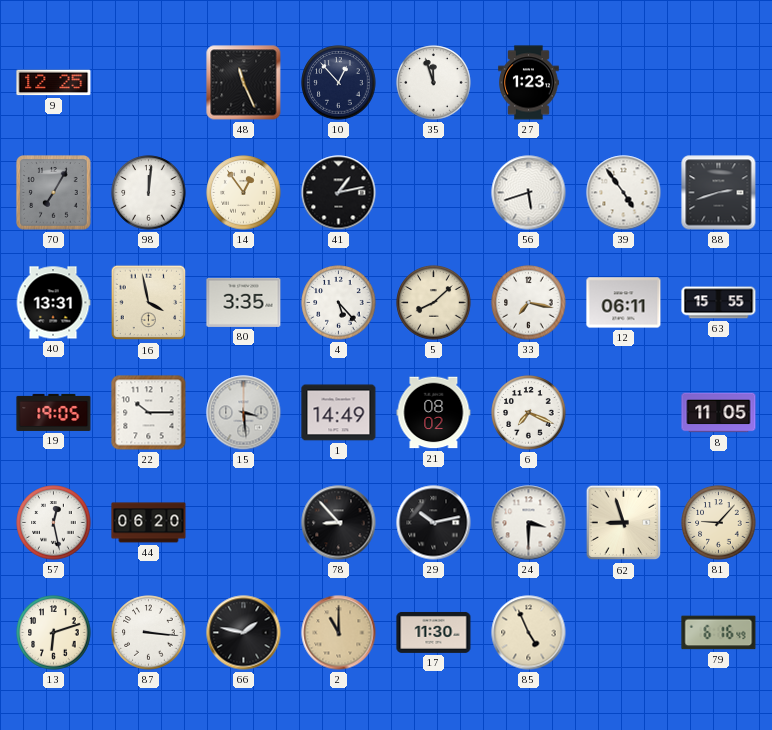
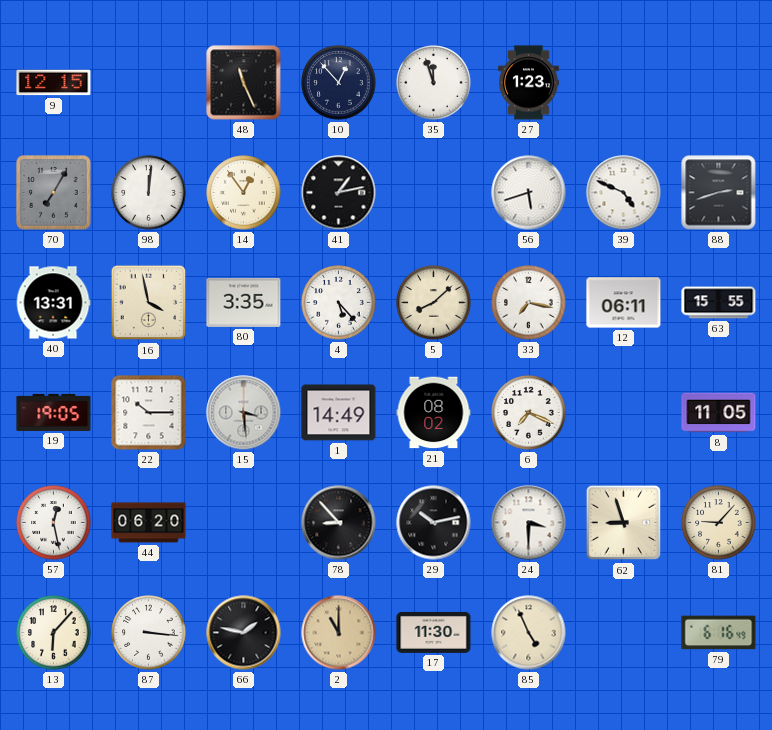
9: 12:25 -> 12:15 (54, 83)
39: 4:54 -> 4:49 (624, 193)
13: 6:12 -> 6:07 (54, 633)
